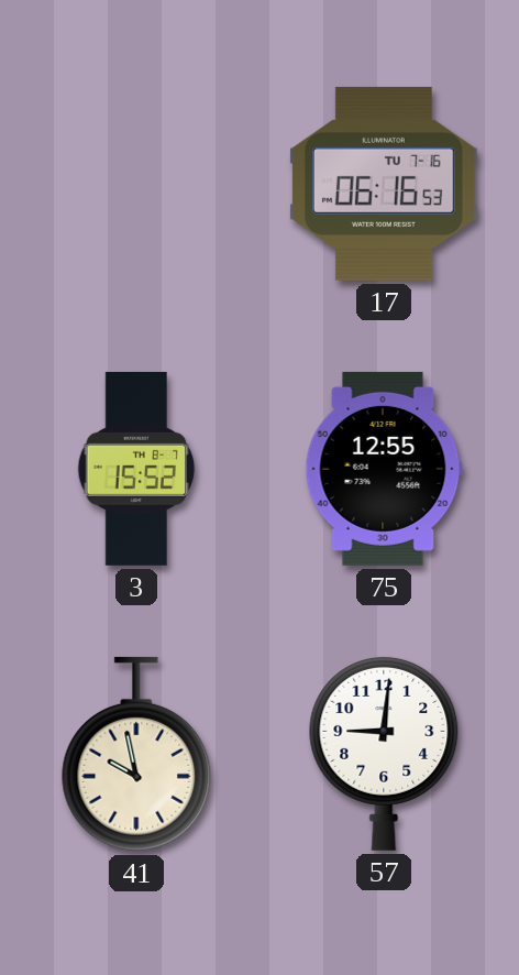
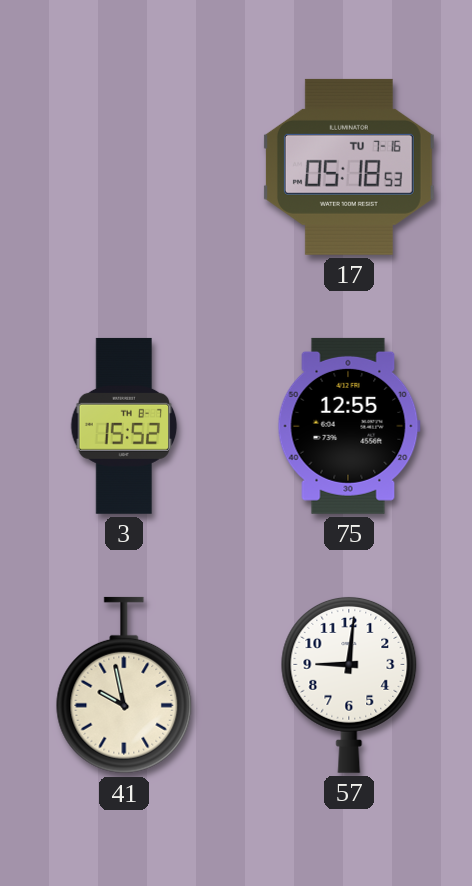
17: 06:16 -> 05:18 (349, 167)
